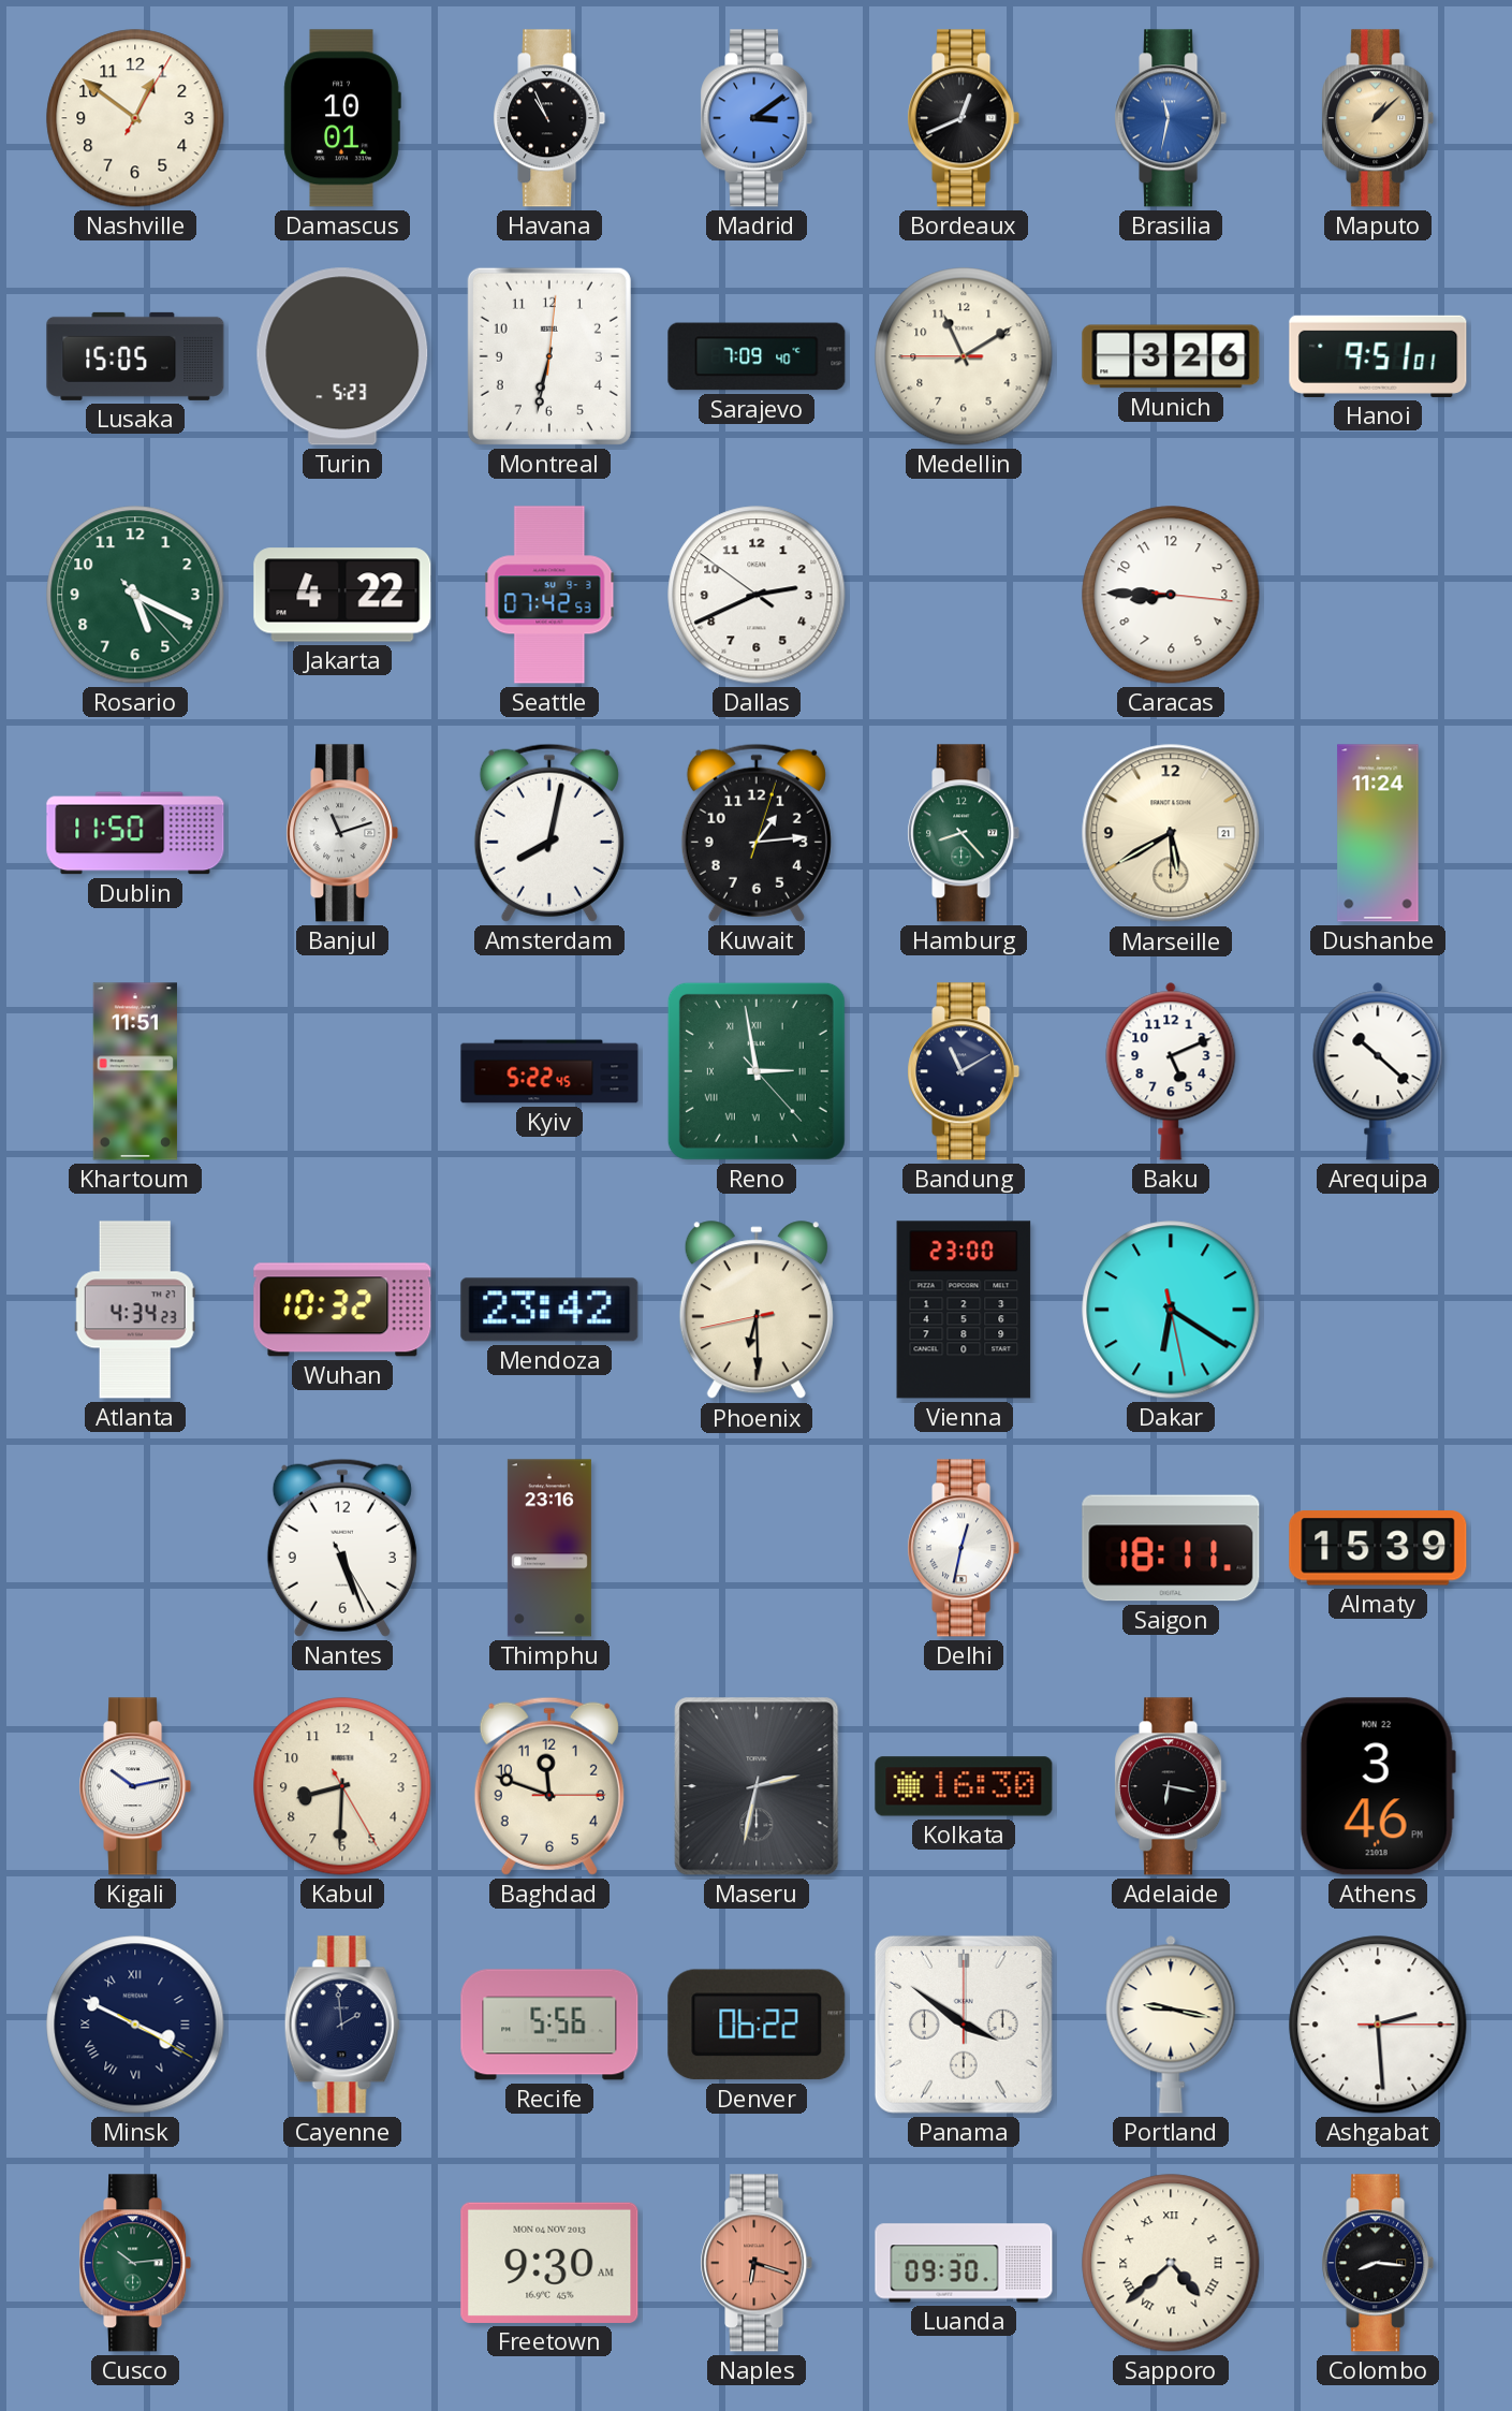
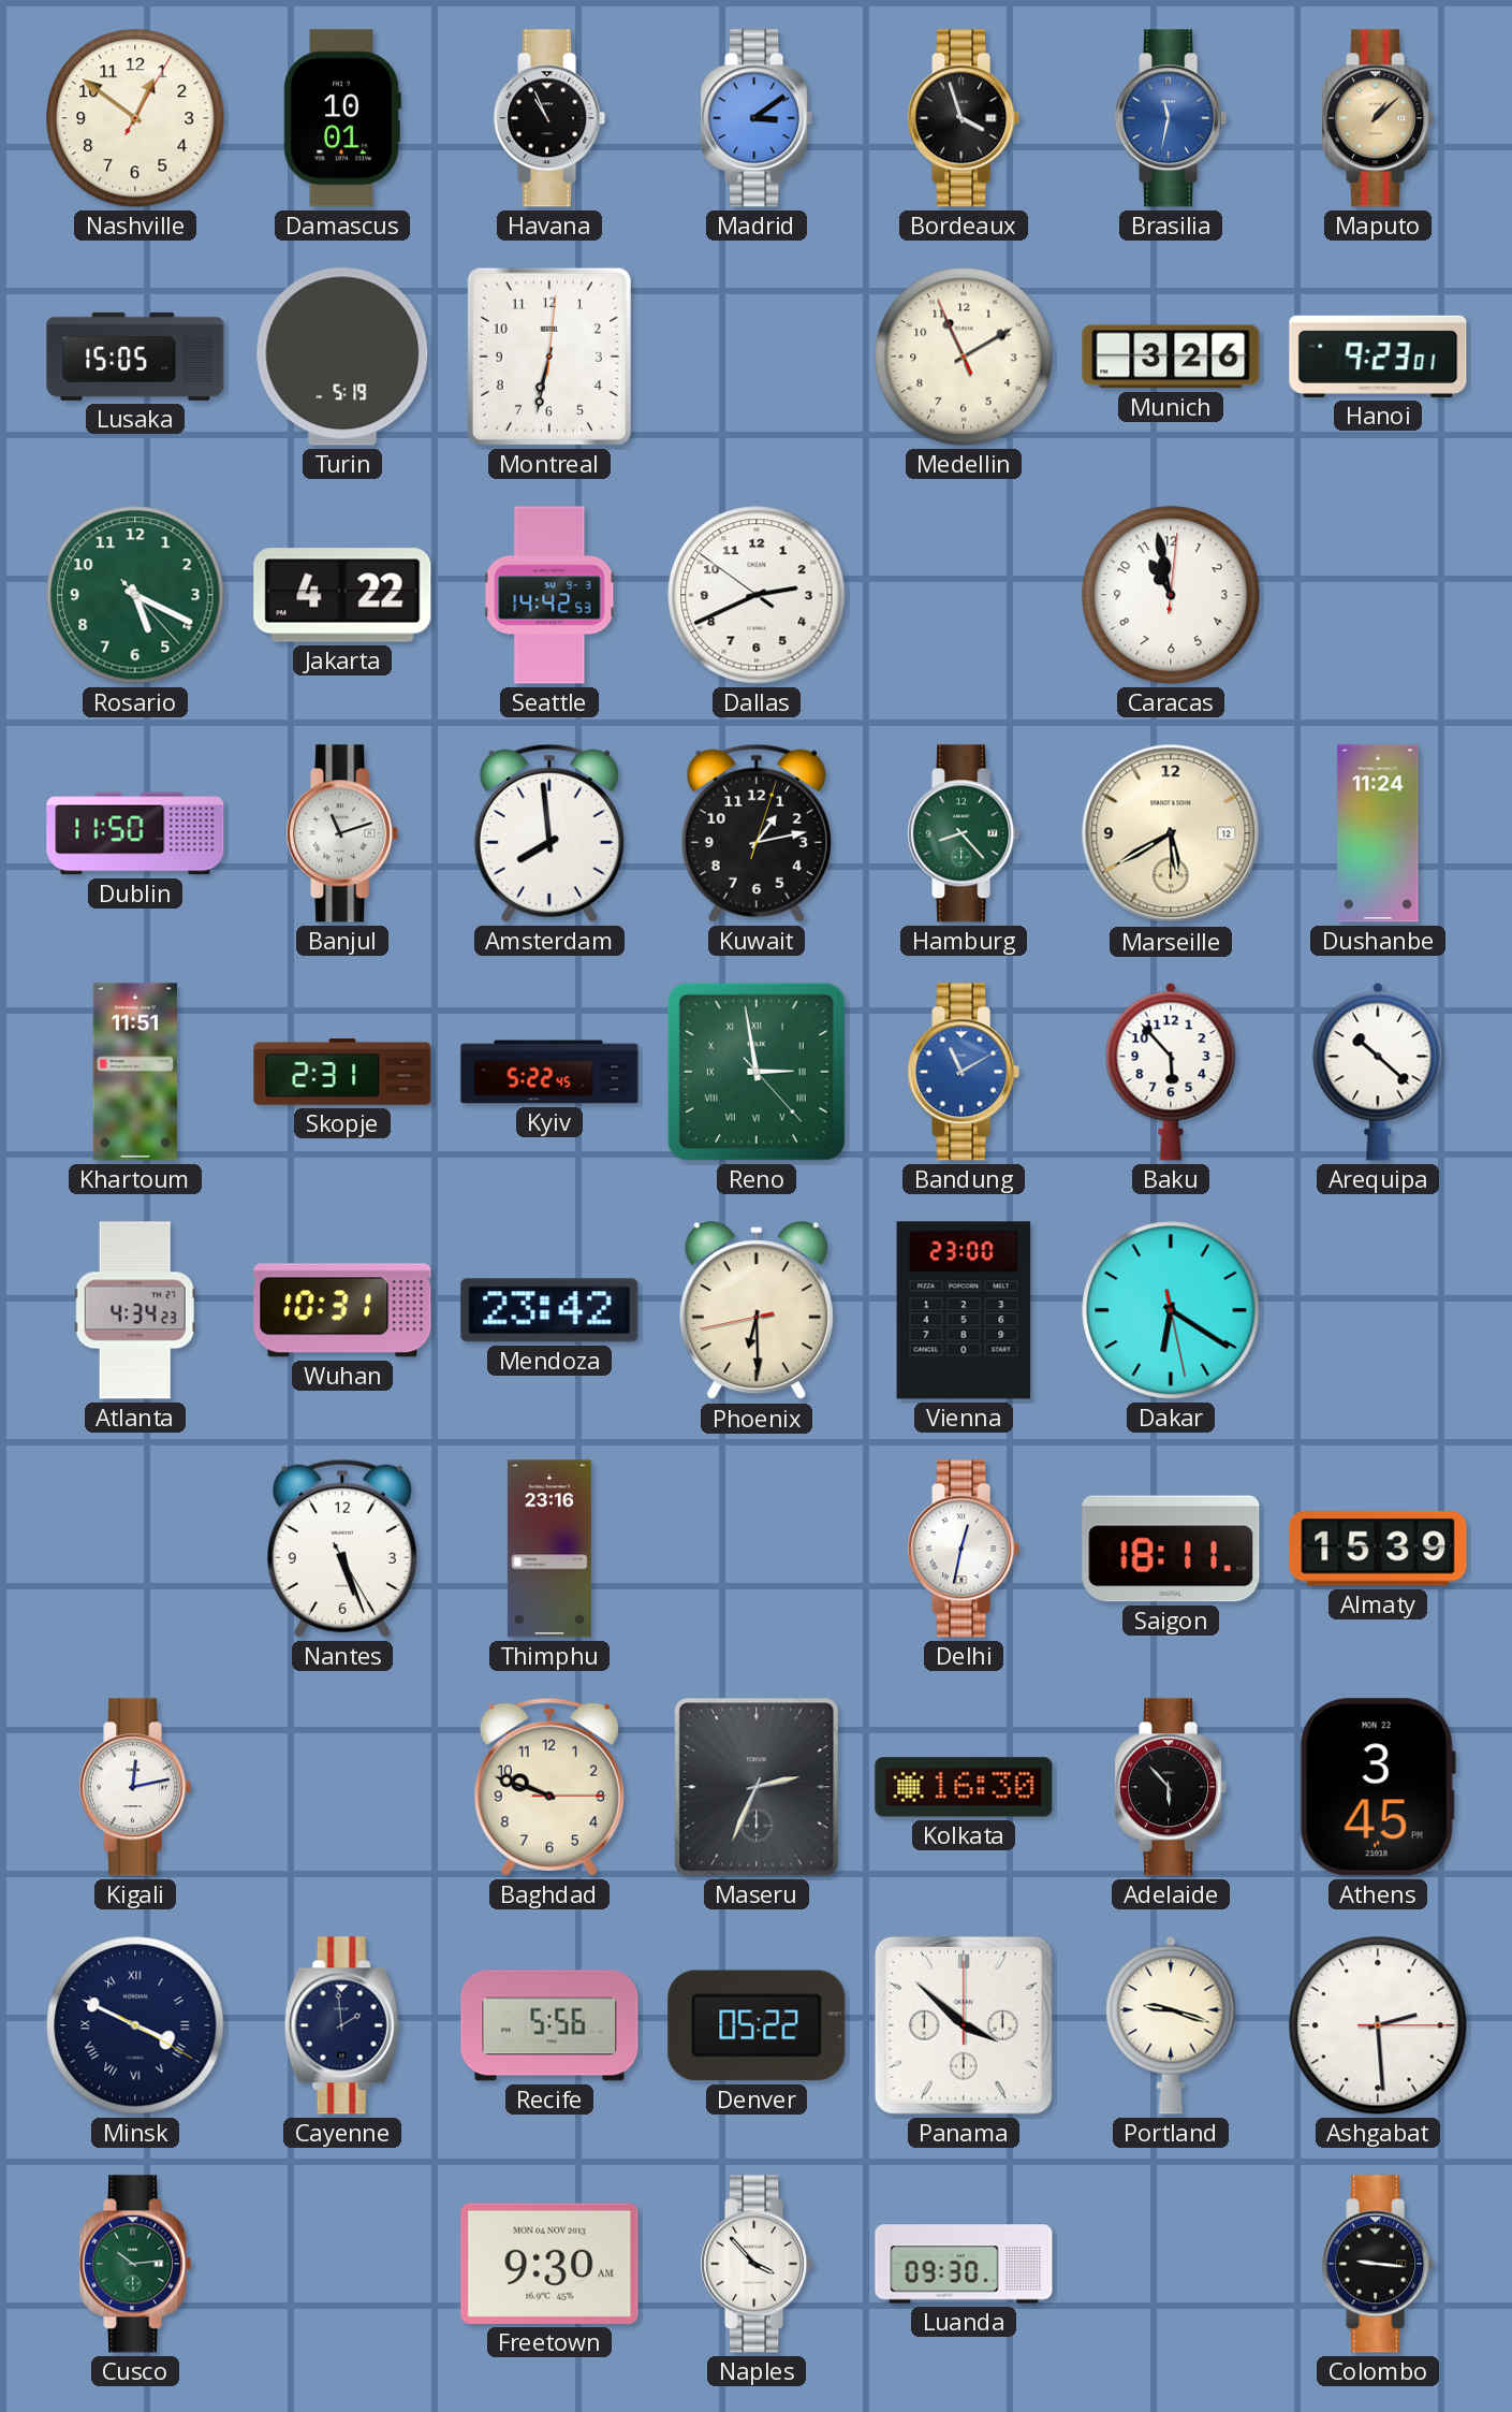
Bordeaux: 12:41 -> 3:57 (964, 118)
Turin: 5:23 -> 5:19 (342, 357)
Sarajevo: 7:09 -> none (757, 356)
Medellin: 11:09:45 -> 11:09:56 (964, 357)
Hanoi: 9:51 -> 9:23 (1378, 357)
Seattle: 07:42 -> 14:42 (549, 595)
Caracas: 8:45 -> 10:58 (1171, 595)
Amsterdam: 8:02 -> 7:59 (549, 833)
Kuwait: 1:14 -> 1:13 (757, 833)
Marseille date: 21 -> 12 (1171, 833)
Skopje: none -> 2:31 (342, 1072)
Bandung dial: navy -> blue (964, 1072)
Baku: 5:11 -> 5:53 (1171, 1072)
Wuhan: 10:32 -> 10:31 (342, 1310)
Kigali: 10:13 -> 12:13 (135, 1787)
Kabul: 8:30 -> none (342, 1786)
Baghdad: 11:48 -> 9:48 (549, 1787)
Maseru: 2:32 -> 2:34 (757, 1787)
Adelaide: 6:17 -> 5:53 (1171, 1787)
Athens: 3:46 -> 3:45 (1378, 1787)
Denver: 06:22 -> 05:22 (757, 2025)
Panama: 3:51 -> 3:52 (964, 2025)
Portland: 9:17 -> 9:18 (1171, 2025)
Naples: 6:18 -> 3:53 (757, 2264)
Naples dial: salmon -> white (757, 2264)
Sapporo: 4:38 -> none (1171, 2263)
Colombo: 8:16 -> 9:16 (1378, 2264)
